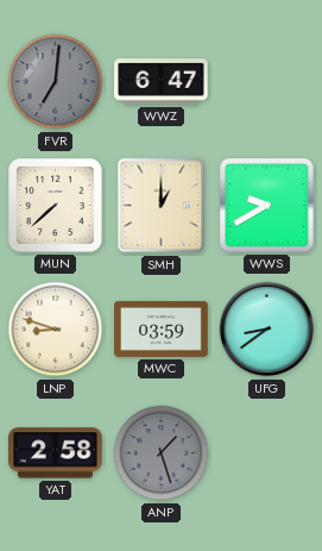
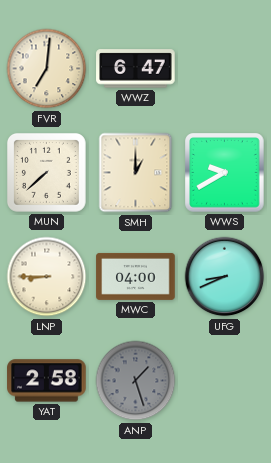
FVR dial: grey -> cream (47, 69)
LNP: 8:48 -> 8:45 (47, 277)
MWC: 03:59 -> 04:00 (136, 276)
UFG: 8:39 -> 8:41 (225, 277)
